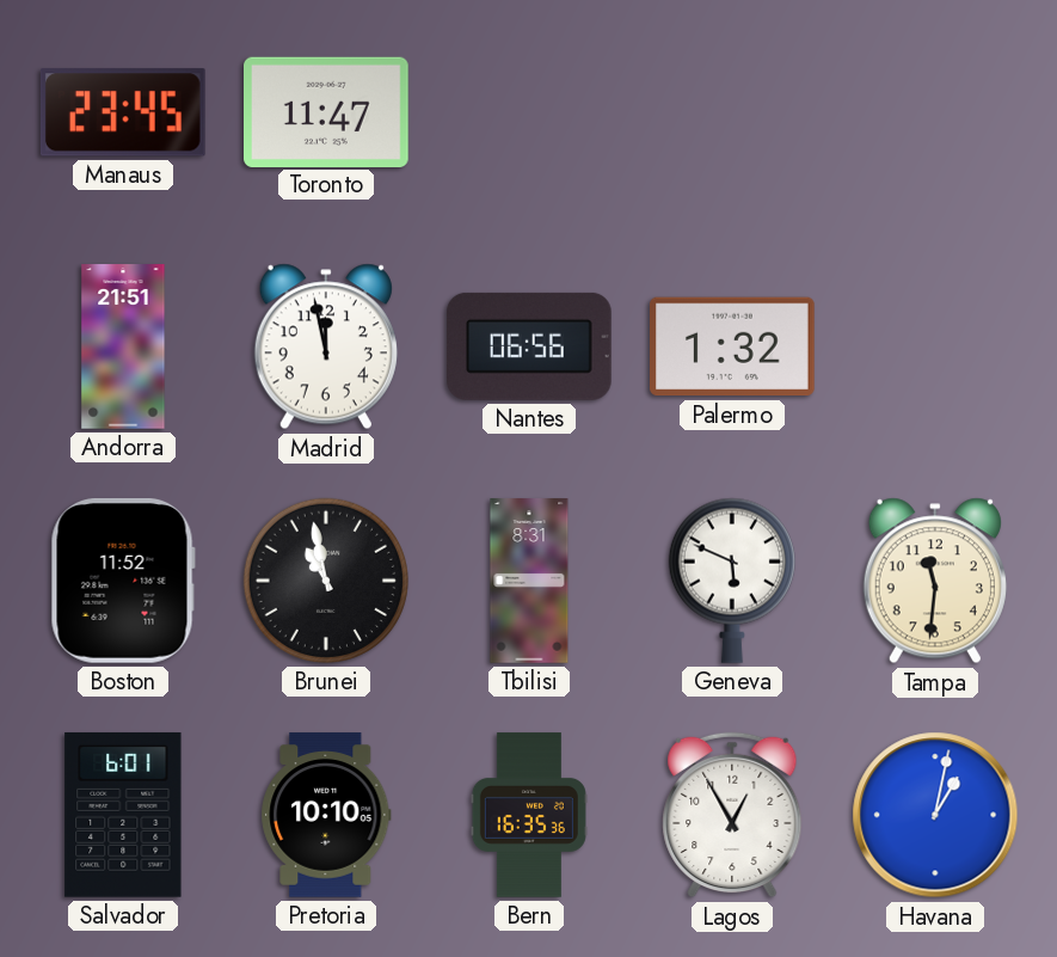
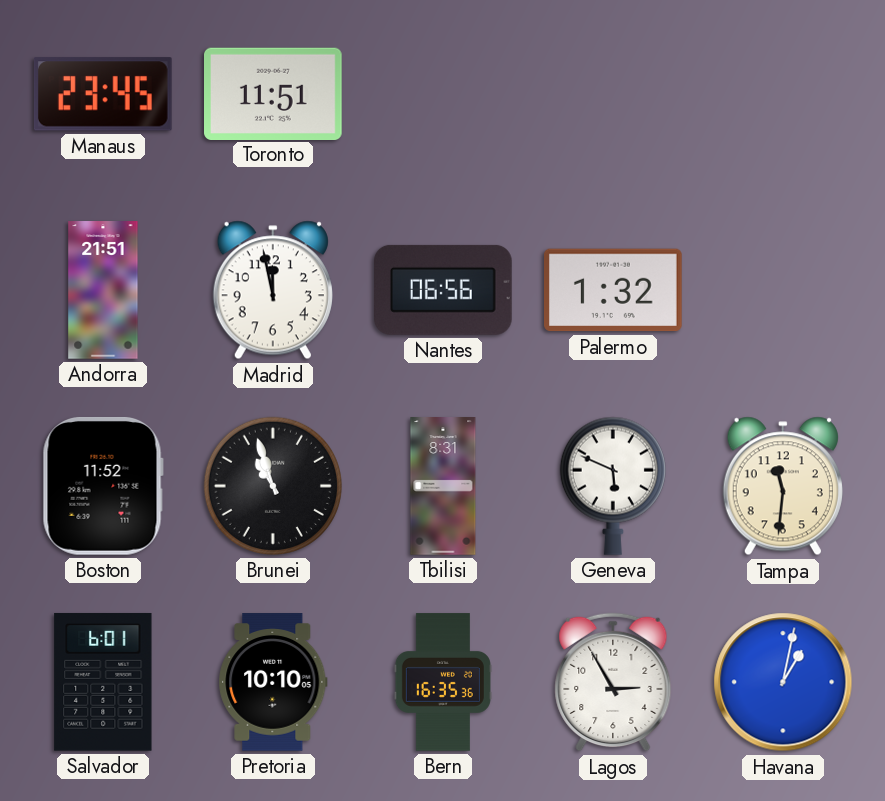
Toronto: 11:47 -> 11:51 (274, 93)
Brunei: 10:58 -> 10:57 (273, 486)
Lagos: 12:55 -> 2:55 (613, 682)
